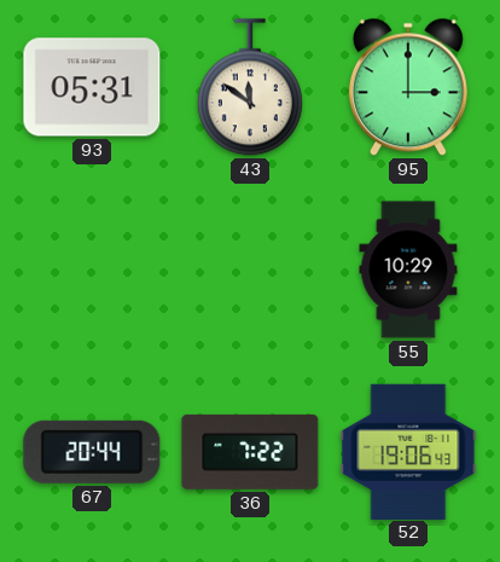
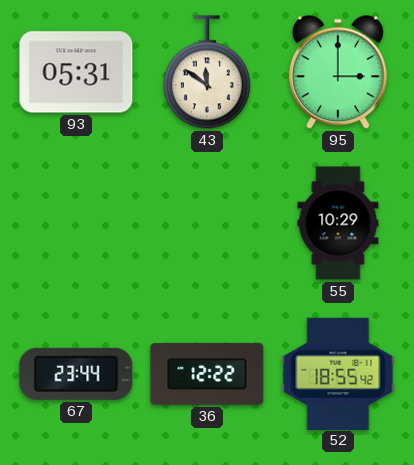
67: 20:44 -> 23:44 (76, 374)
36: 7:22 -> 12:22 (207, 374)
52: 19:06 -> 18:55 (338, 373)
